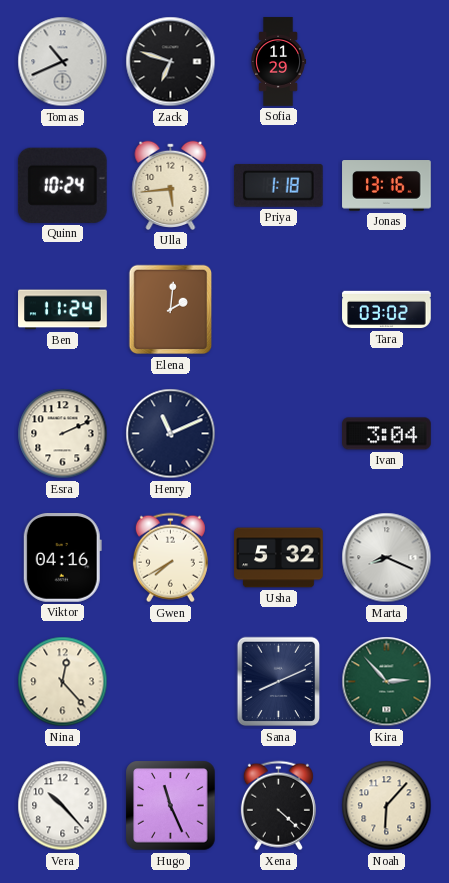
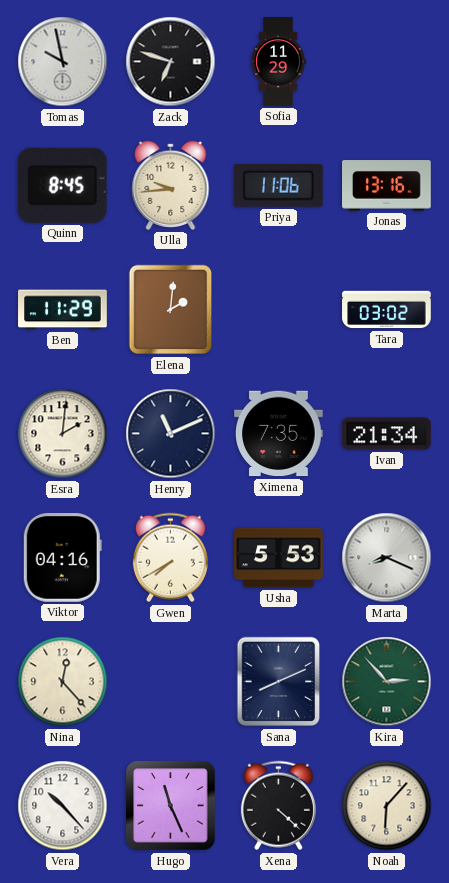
Tomas: 10:41 -> 9:58 (63, 62)
Quinn: 10:24 -> 8:45 (62, 185)
Ulla: 5:44 -> 9:44 (171, 185)
Priya: 1:18 -> 11:06 (278, 185)
Ben: 11:24 -> 11:29 (63, 310)
Esra: 2:11 -> 2:01 (63, 434)
Ximena: none -> 7:35 (279, 434)
Ivan: 3:04 -> 21:34 (387, 434)
Usha: 5:32 -> 5:53 (279, 558)
